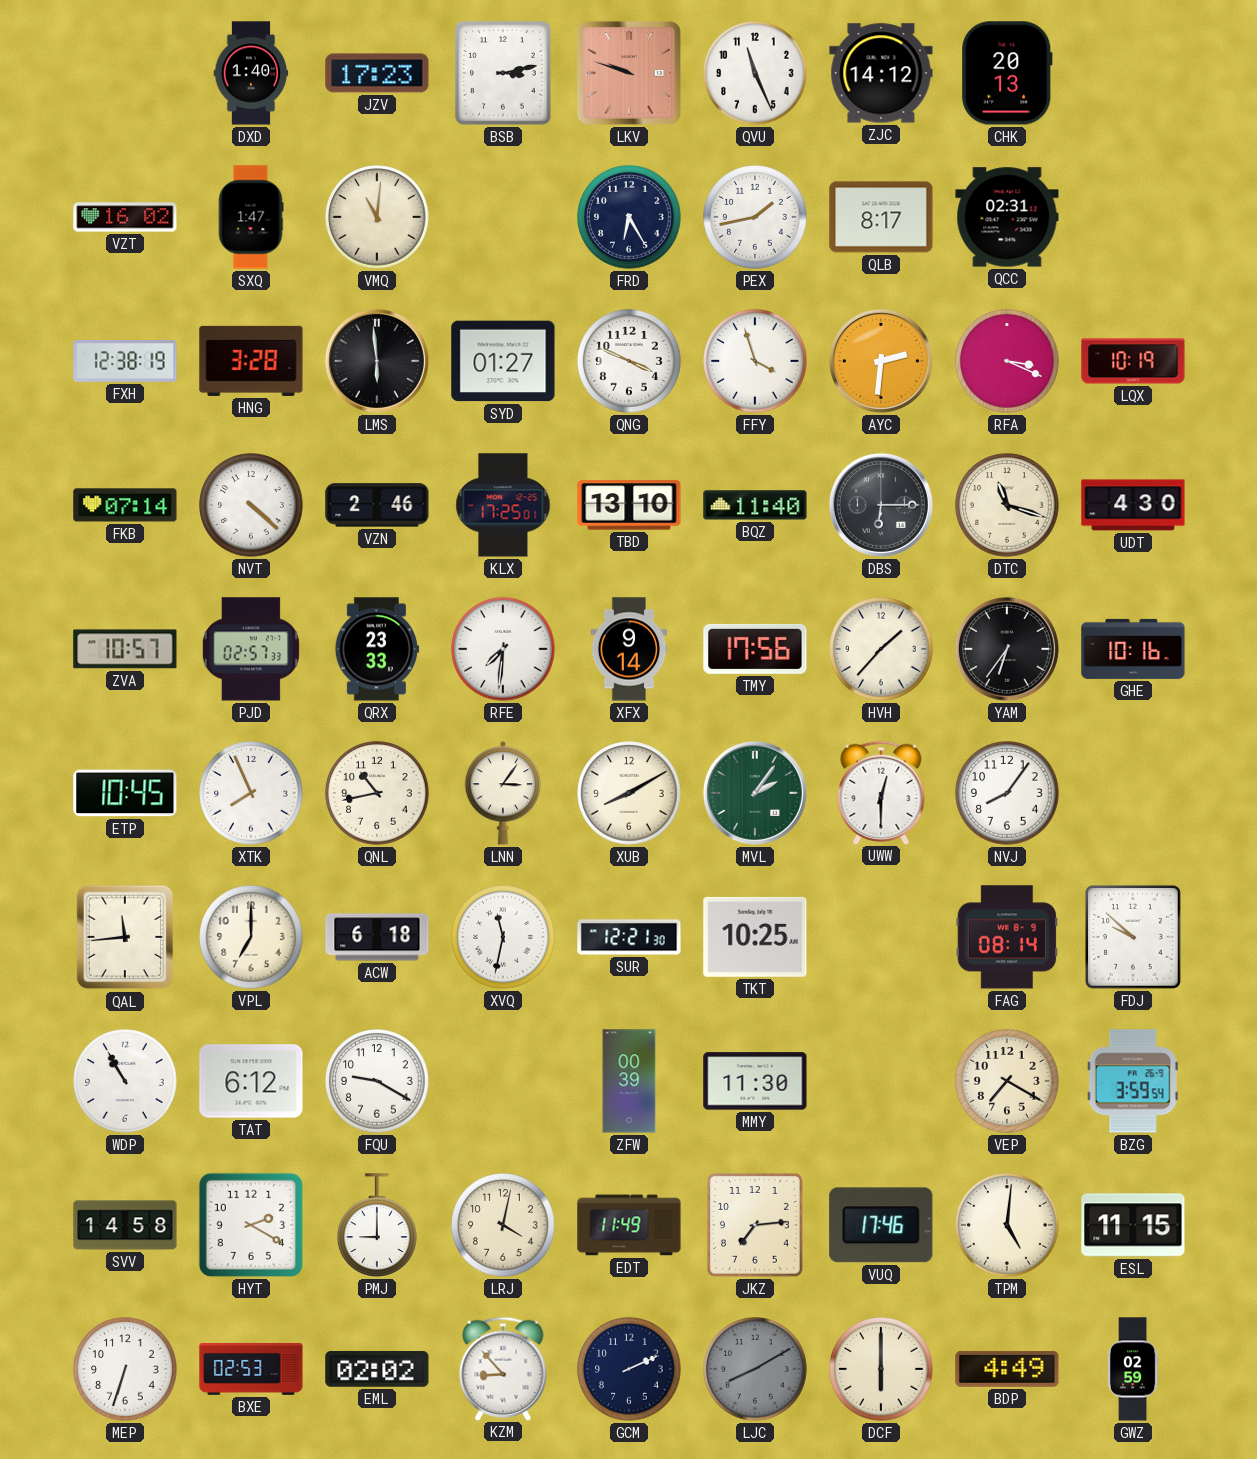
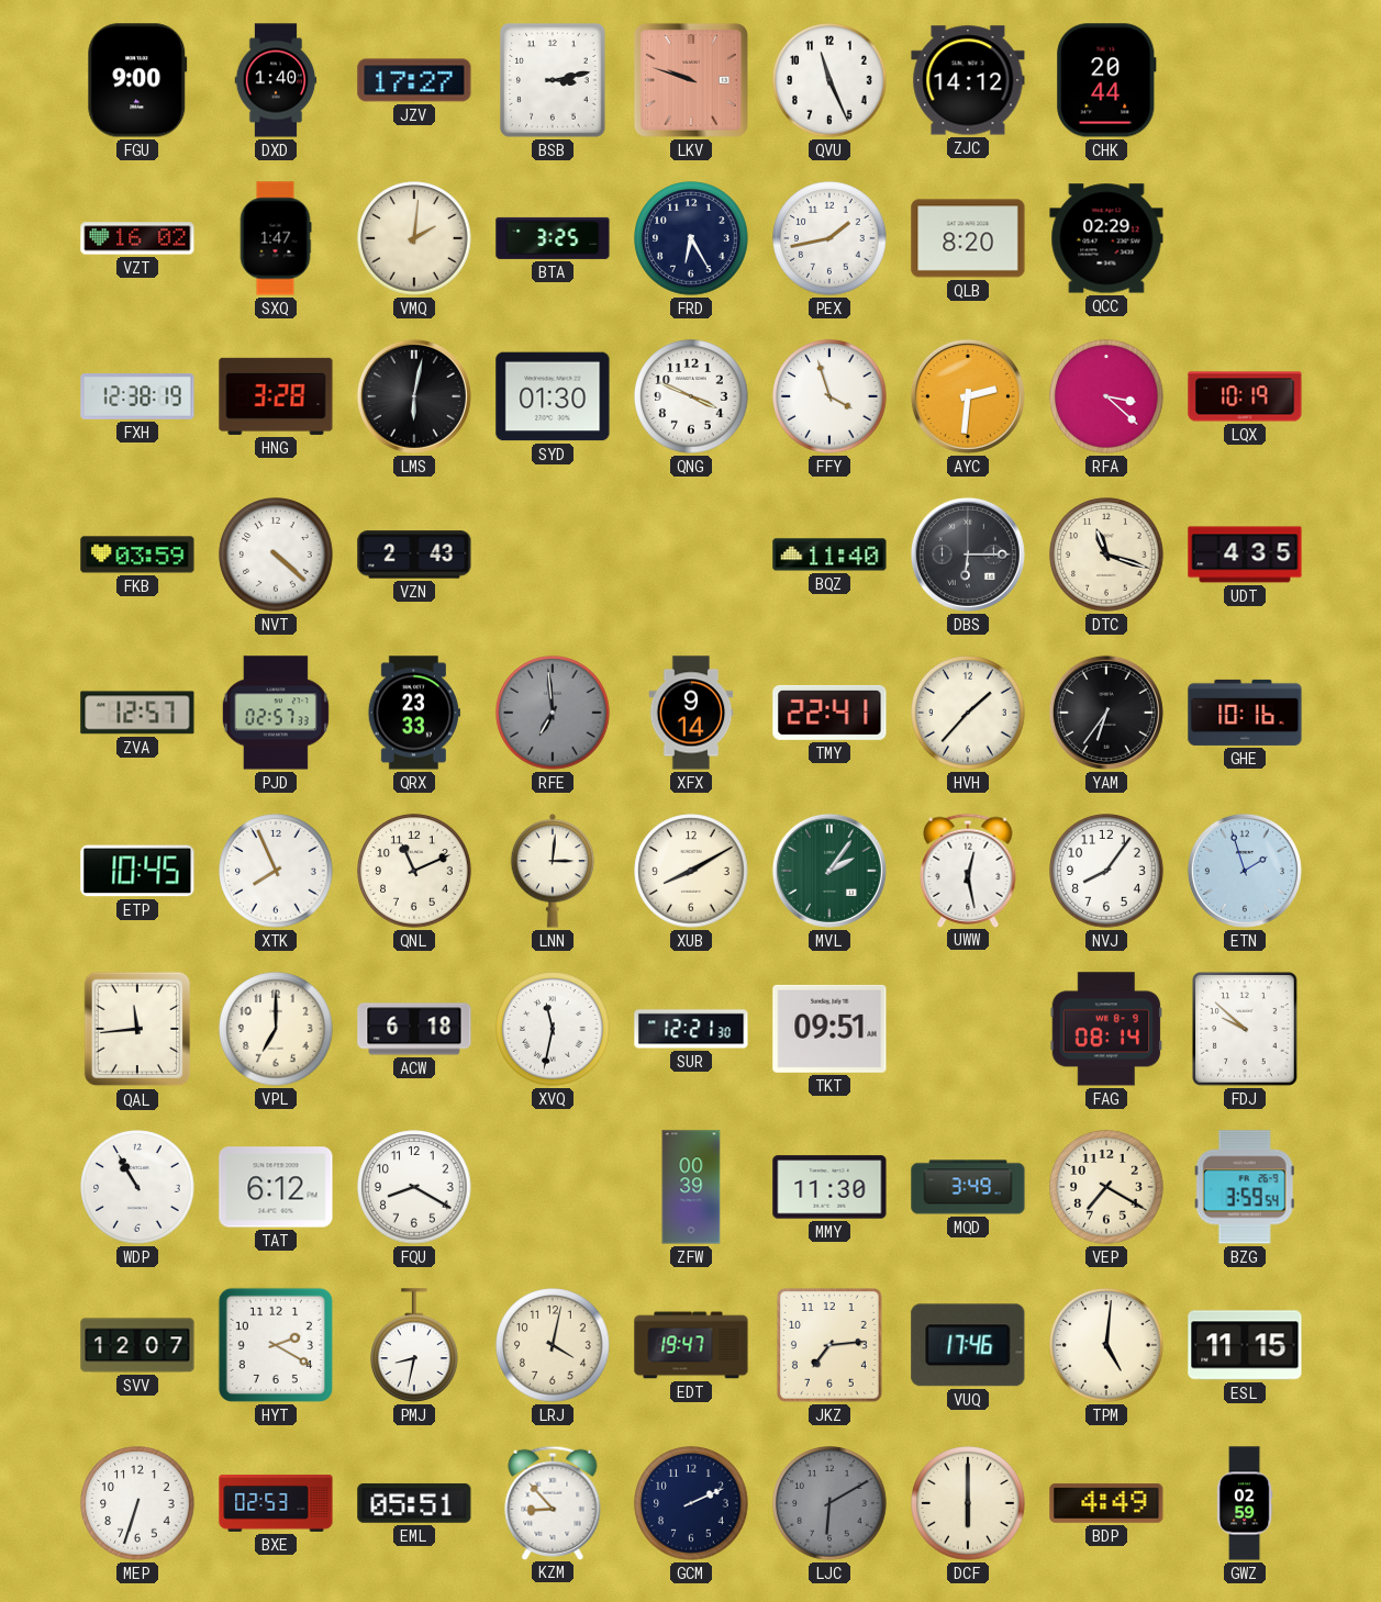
FGU: none -> 9:00 (137, 80)
JZV: 17:23 -> 17:27 (414, 80)
CHK: 20:13 -> 20:44 (1106, 80)
VMQ: 11:01 -> 2:01 (414, 238)
BTA: none -> 3:25 (553, 238)
QLB: 8:17 -> 8:20 (968, 238)
QCC: 02:31 -> 02:29 (1106, 238)
LMS: 5:59 -> 6:02 (414, 396)
SYD: 01:27 -> 01:30 (553, 396)
RFA: 3:19 -> 3:22 (1106, 396)
FKB: 07:14 -> 03:59 (137, 554)
VZN: 2:46 -> 2:43 (414, 554)
KLX: 17:25 -> none (503, 505)
TBD: 13:10 -> none (629, 505)
UDT: 4:30 -> 4:35 (1245, 554)
ZVA: 10:57 -> 12:57 (137, 713)
RFE: 7:31 -> 6:59 (553, 713)
RFE dial: white -> grey (553, 713)
TMY: 17:56 -> 22:41 (829, 713)
QNL: 10:43 -> 11:11 (414, 871)
LNN: 3:06 -> 3:01 (553, 871)
UWW: 12:30 -> 12:28 (968, 870)
ETN: none -> 1:57 (1245, 871)
TKT: 10:25 -> 09:51 (829, 1029)
FQU: 9:20 -> 8:20 (414, 1187)
MQD: none -> 3:49 (968, 1187)
SVV: 14:58 -> 12:07 (137, 1345)
PMJ: 9:00 -> 8:32 (414, 1345)
EDT: 11:49 -> 19:47 (691, 1345)
EML: 02:02 -> 05:51 (414, 1503)
LJC: 8:10 -> 6:10 (829, 1503)
